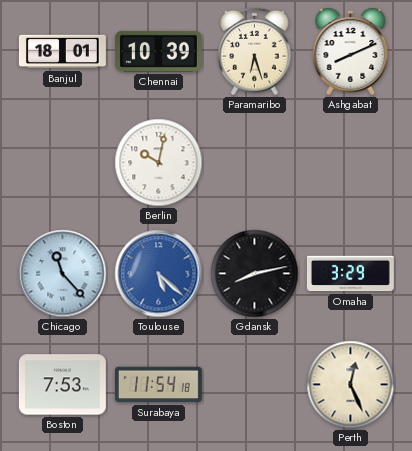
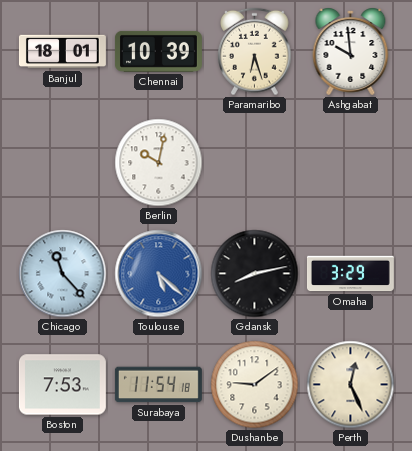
Ashgabat: 8:11 -> 9:59 (351, 51)
Dushanbe: none -> 9:09 (255, 385)
